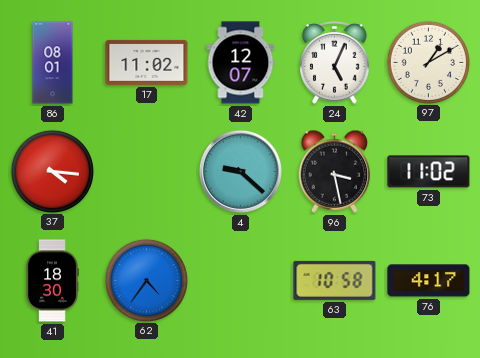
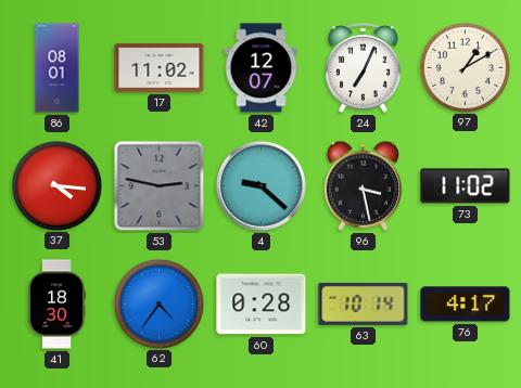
24: 5:04 -> 7:04 (364, 68)
53: none -> 2:47 (160, 186)
60: none -> 0:28 (262, 305)
63: 10:58 -> 10:14 (364, 303)
